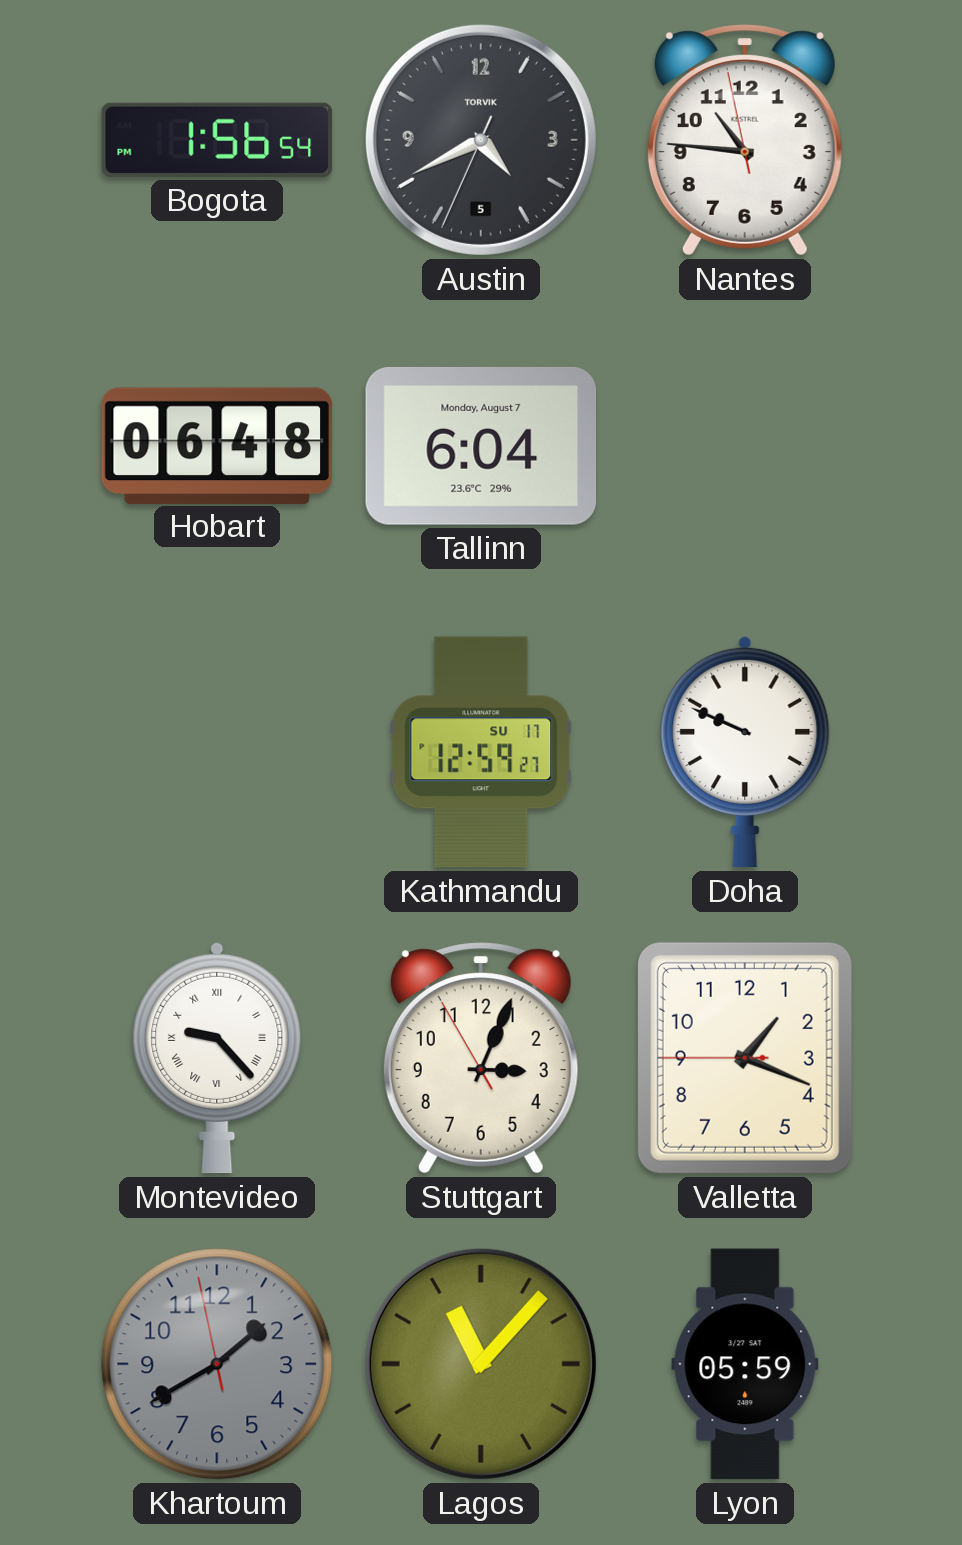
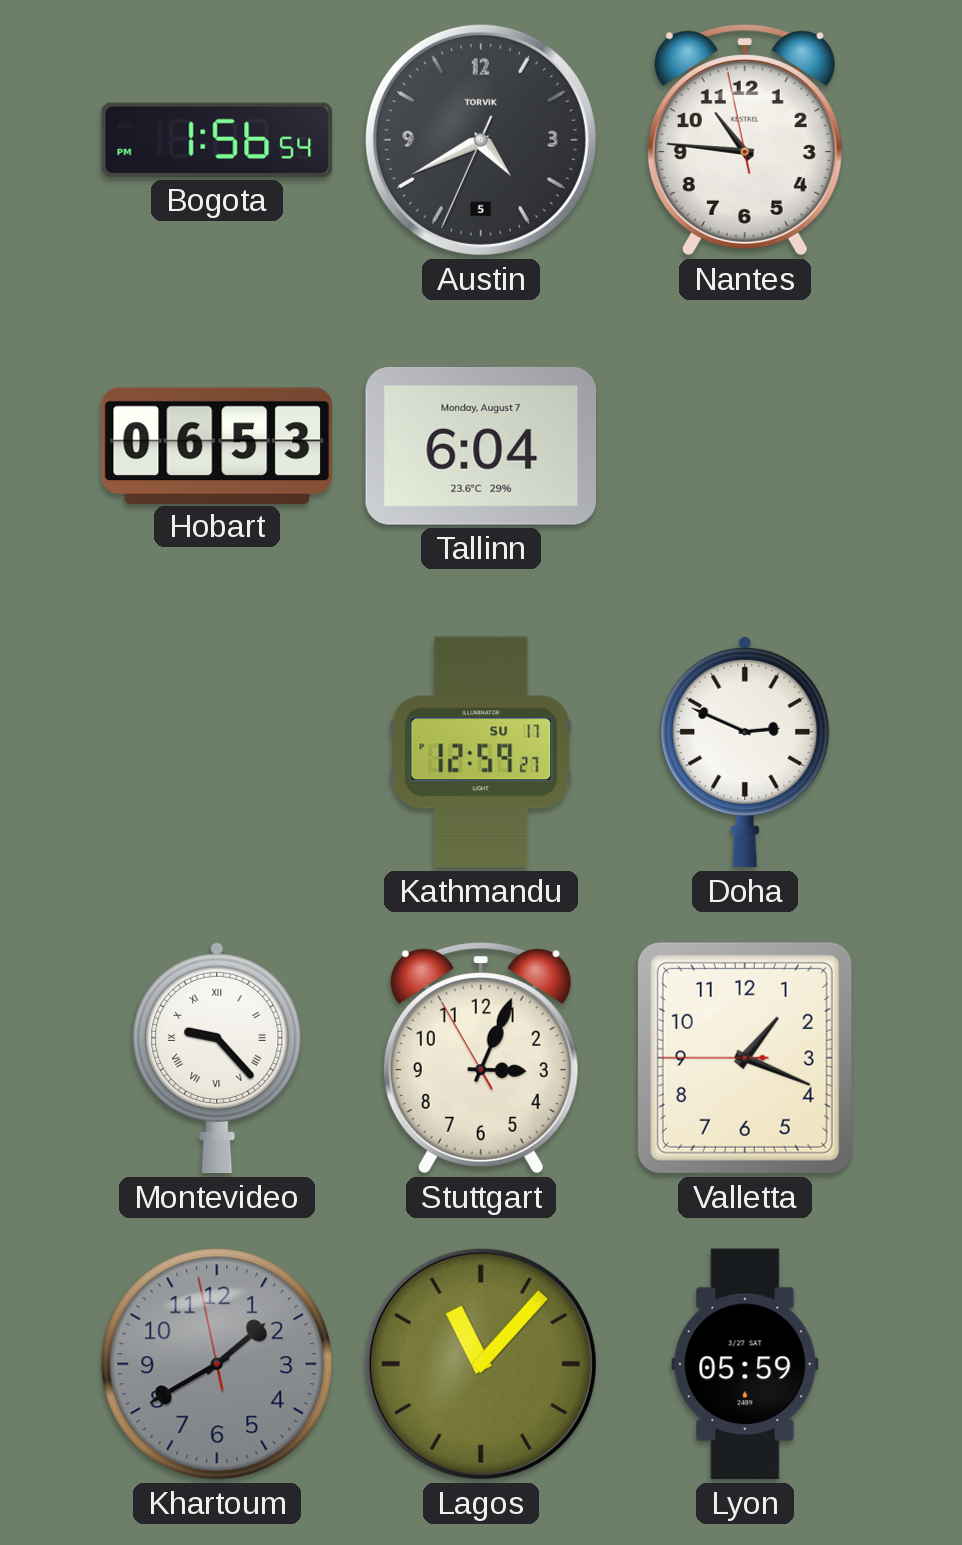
Hobart: 06:48 -> 06:53 (216, 445)
Doha: 9:49 -> 2:49 (745, 752)
